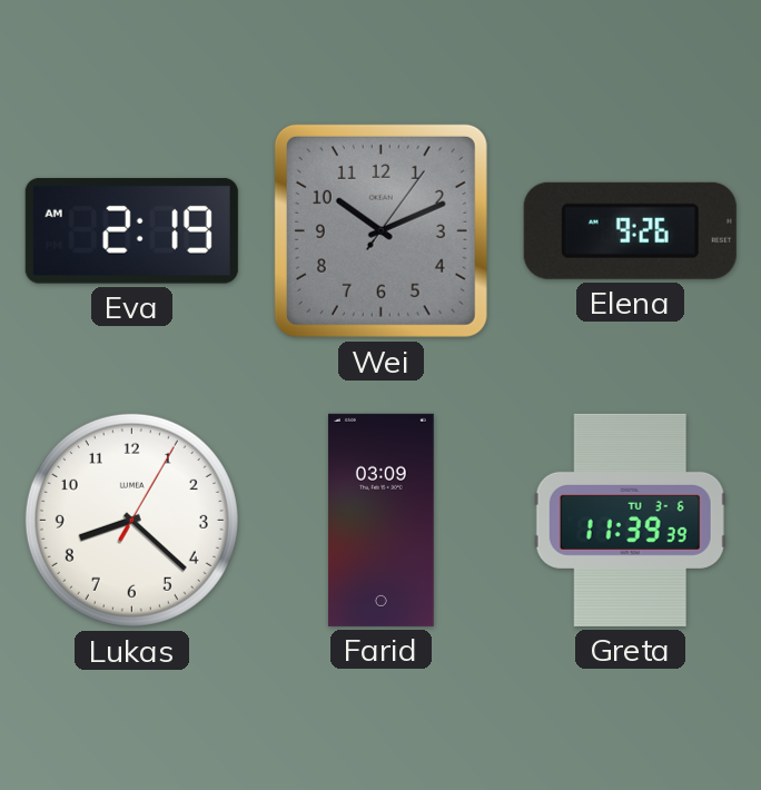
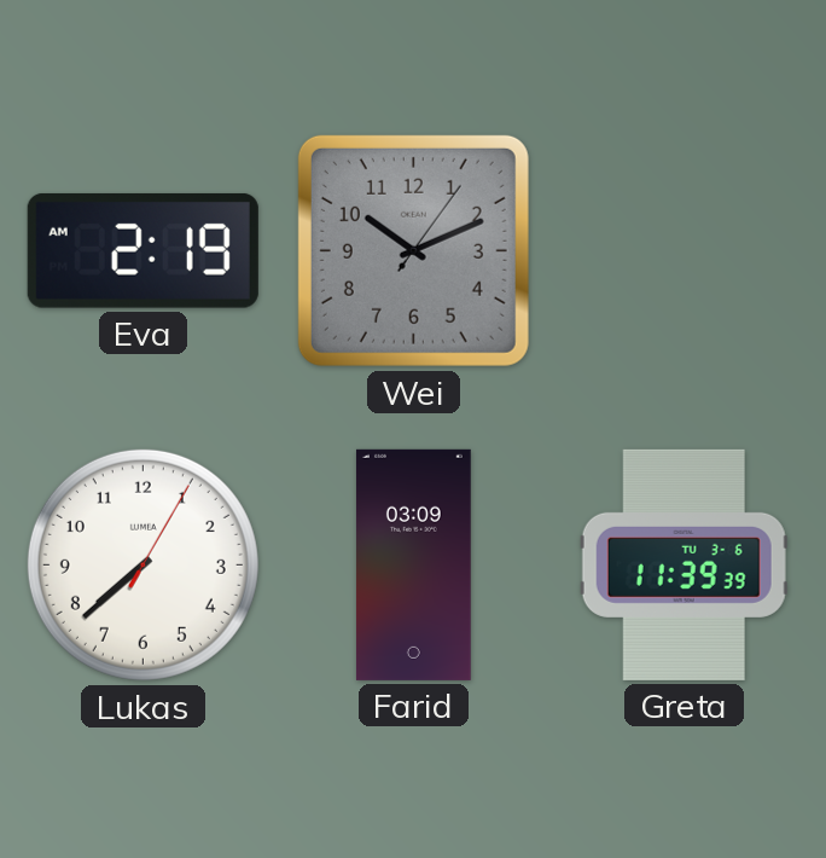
Elena: 9:26 -> none (630, 230)
Lukas: 8:22 -> 7:38 (142, 564)
